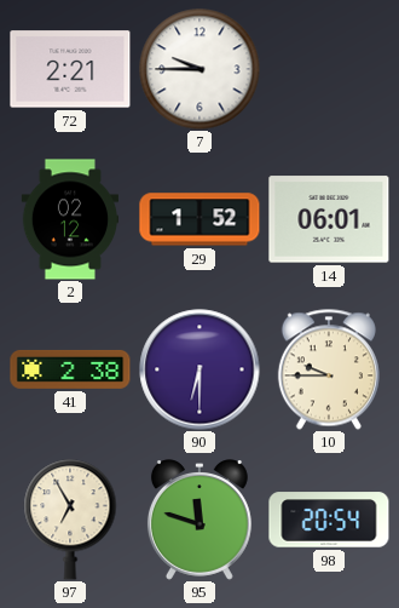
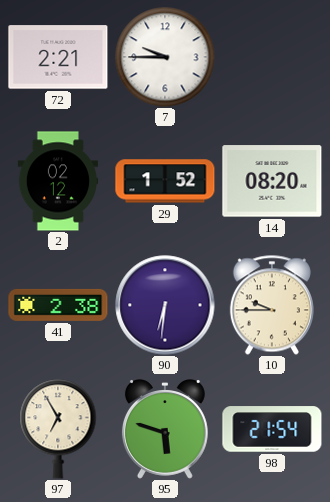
14: 06:01 -> 08:20 (272, 181)
90: 6:30 -> 6:31 (165, 305)
95: 11:48 -> 5:48 (165, 429)
98: 20:54 -> 21:54 (272, 429)
